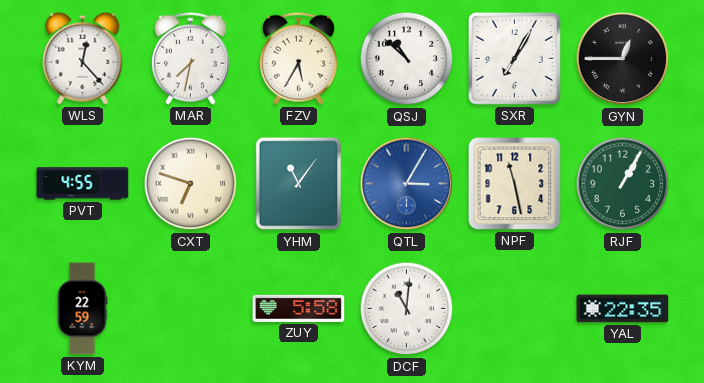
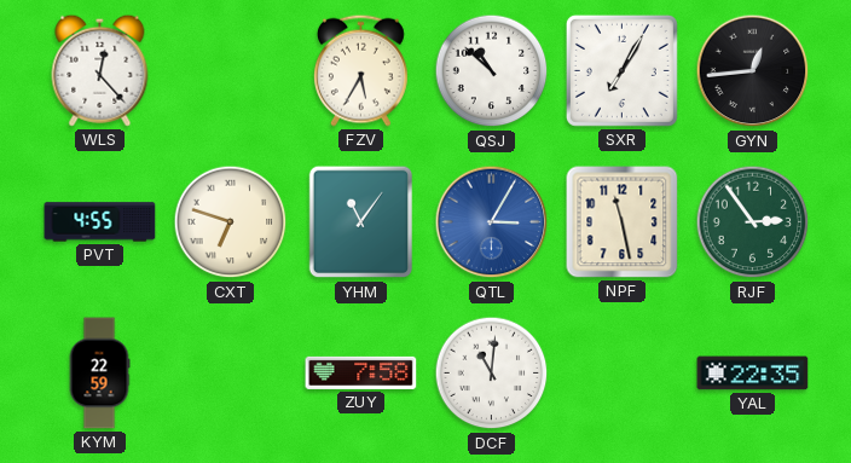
MAR: 7:32 -> none (190, 58)
GYN: 12:45 -> 12:44 (753, 71)
RJF: 1:05 -> 2:54 (753, 222)
ZUY: 5:58 -> 7:58 (361, 372)
